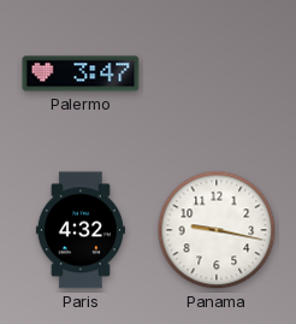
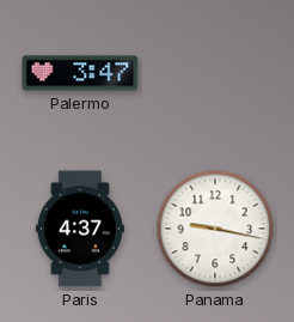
Paris: 4:32 -> 4:37 (80, 229)
